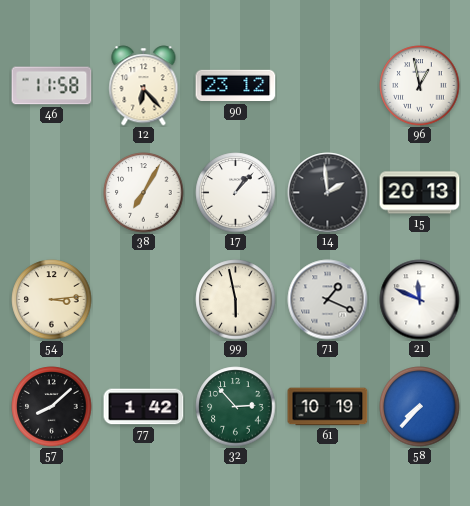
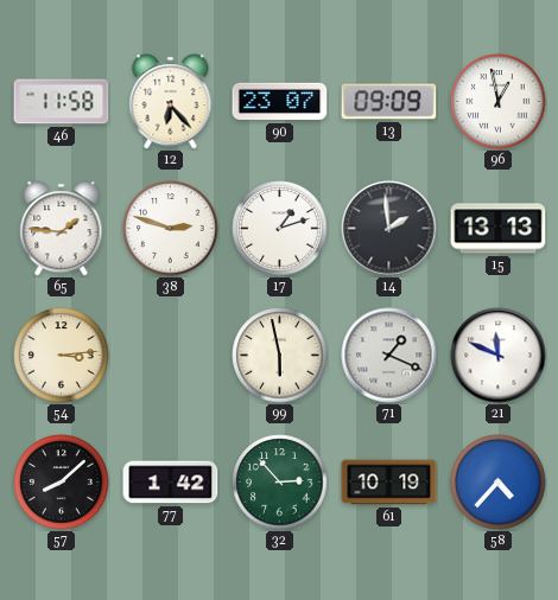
90: 23:12 -> 23:07 (280, 102)
13: none -> 09:09 (389, 102)
65: none -> 1:46 (62, 229)
38: 7:05 -> 2:48 (171, 229)
17: 1:07 -> 1:12 (280, 229)
15: 20:13 -> 13:13 (499, 229)
58: 7:37 -> 4:37 (499, 483)
